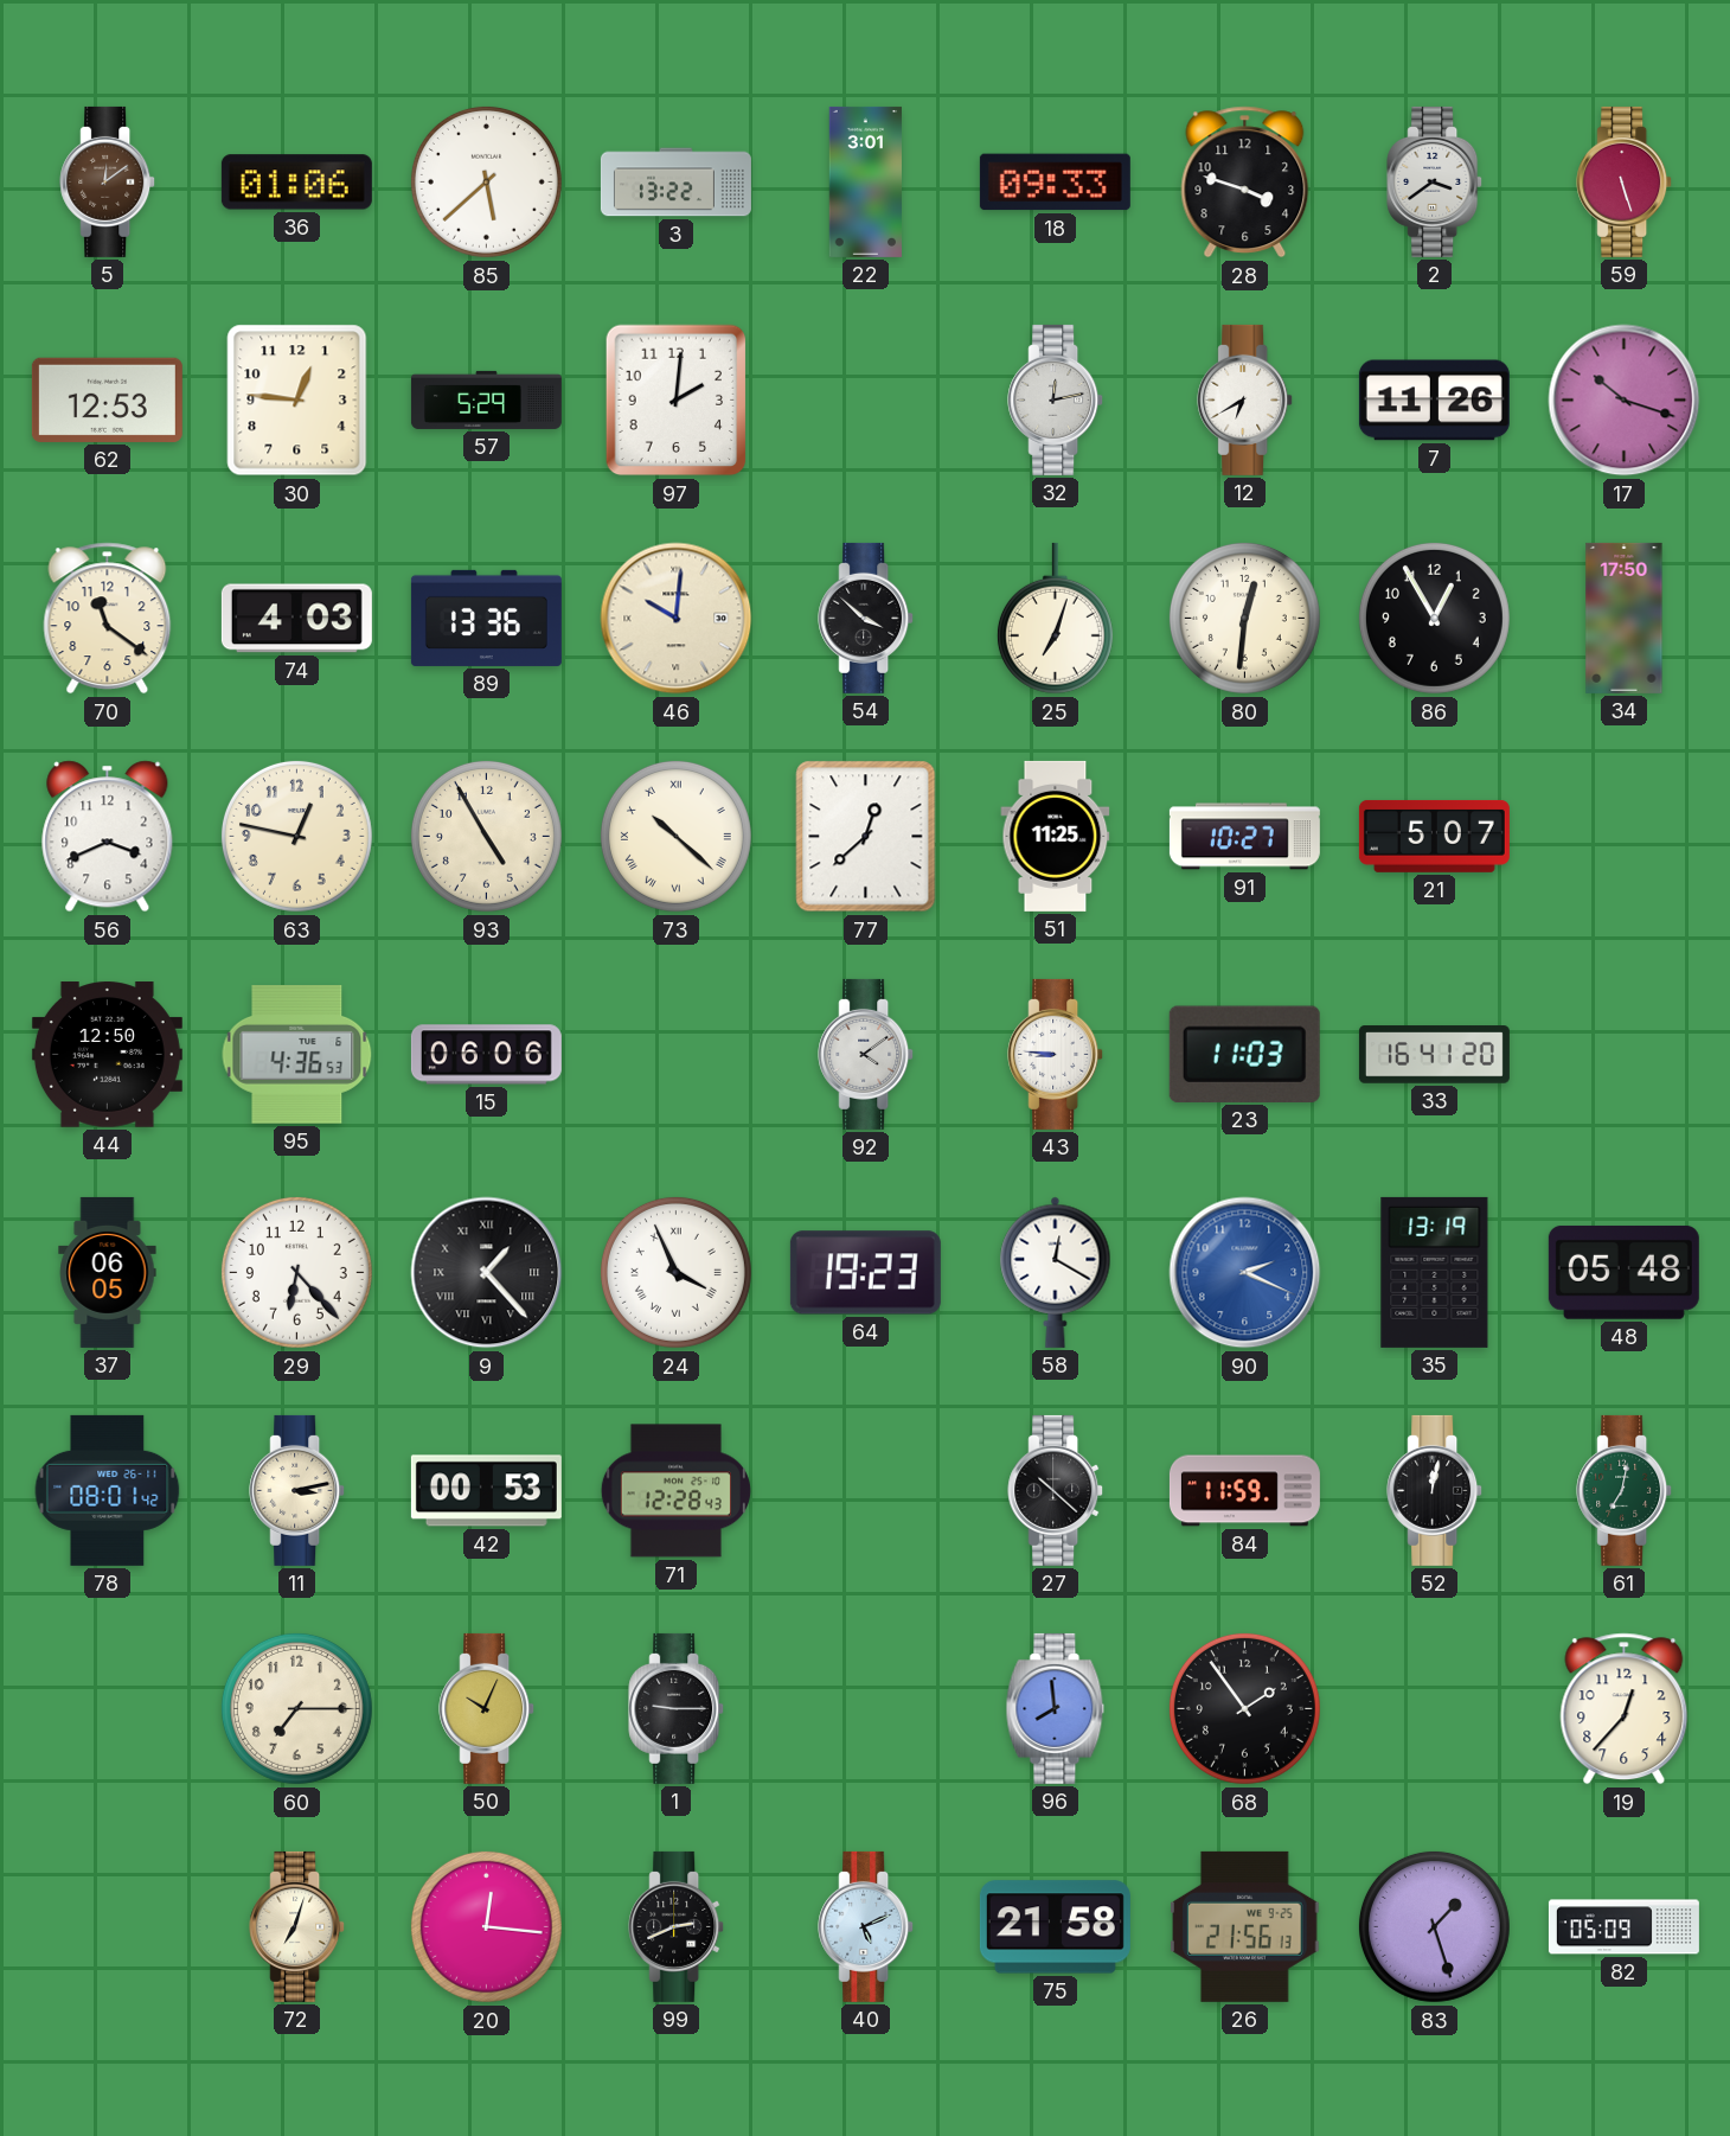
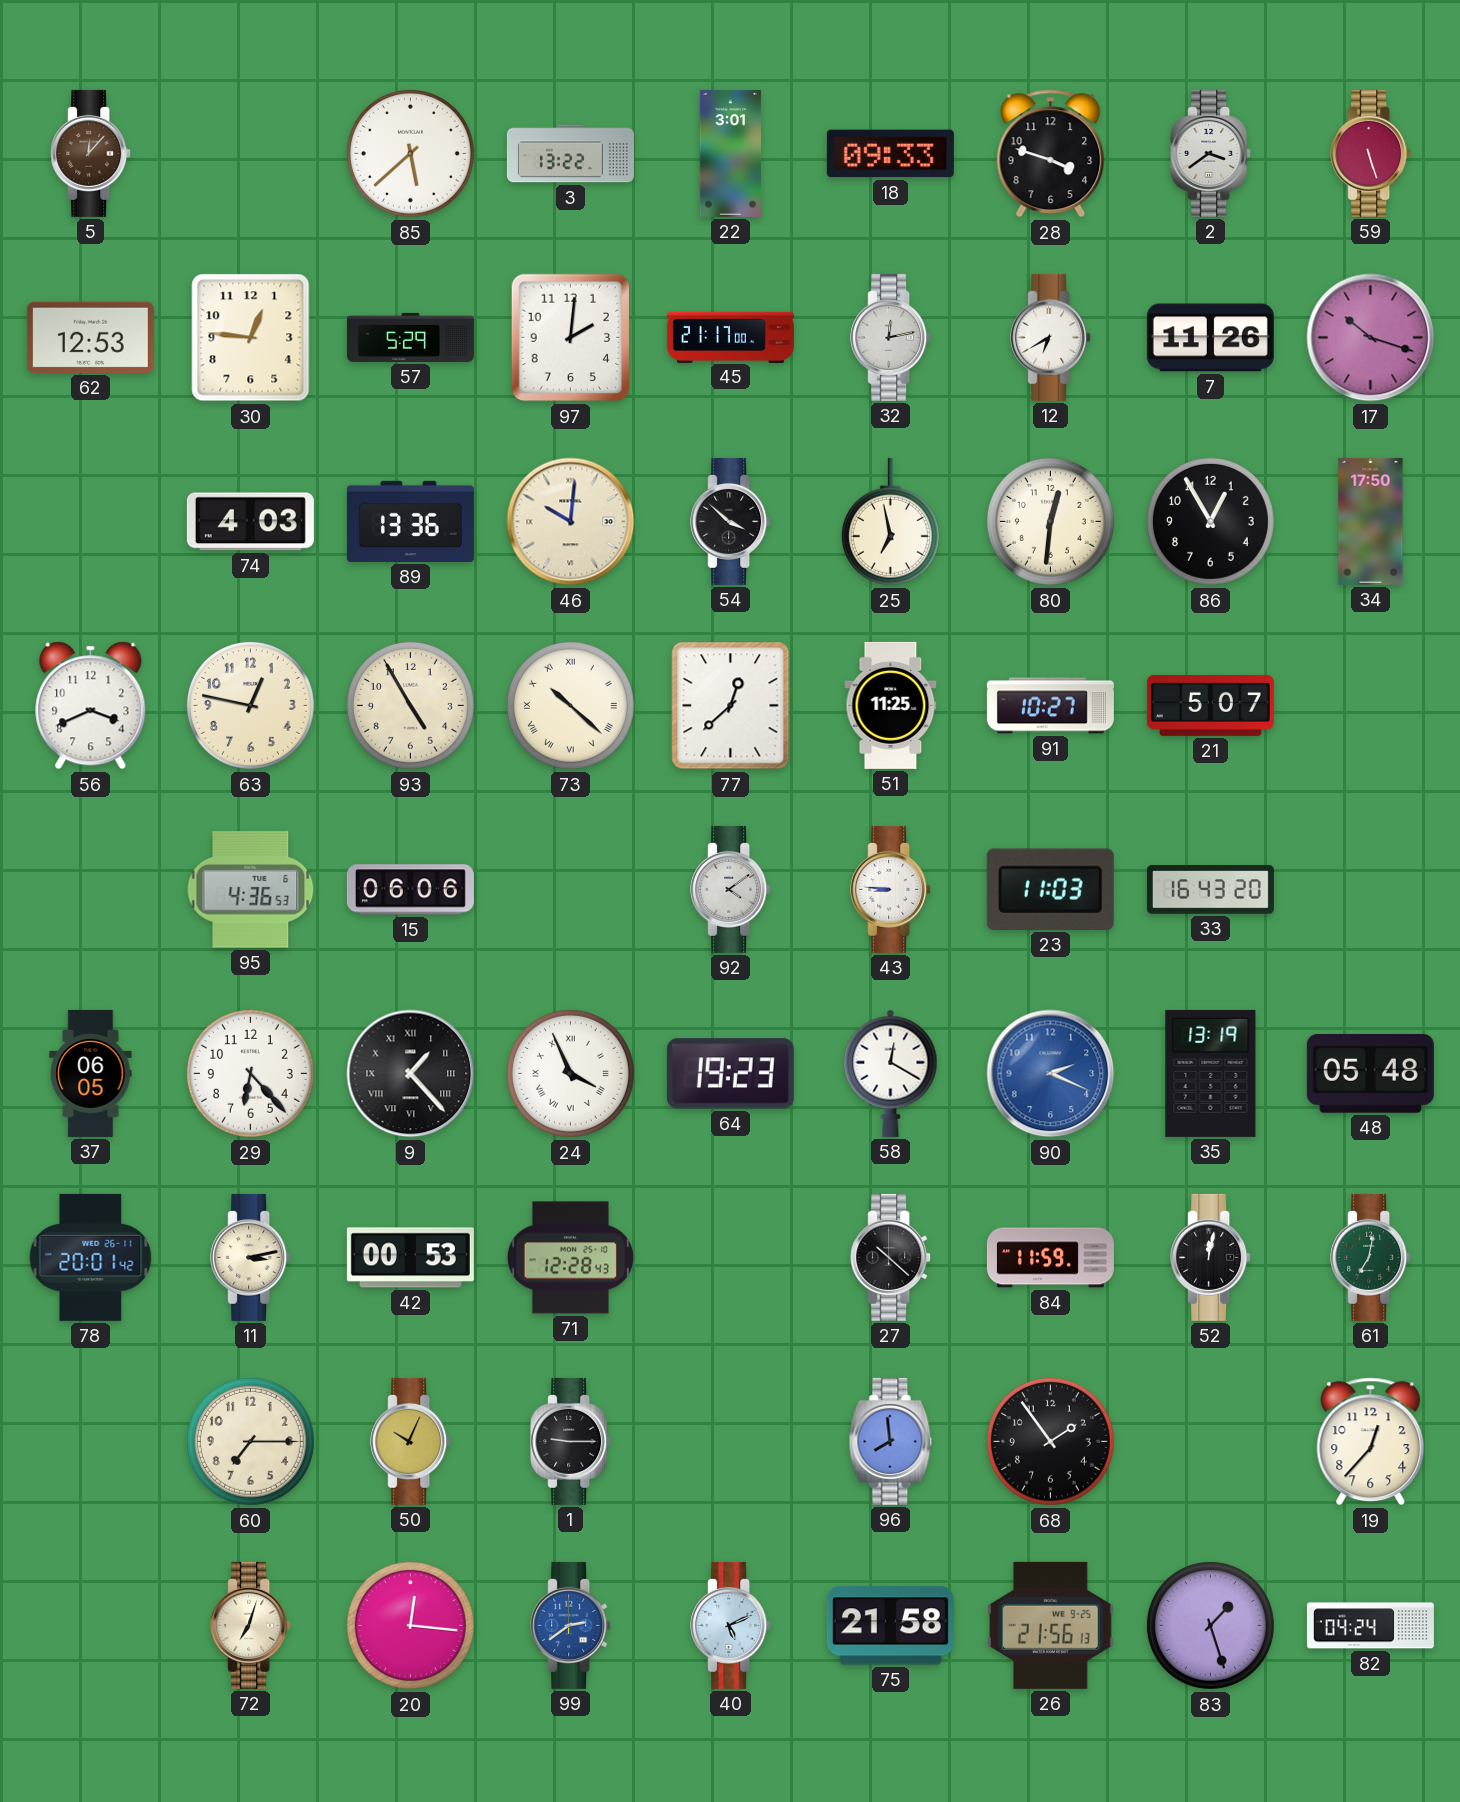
5: 12:09 -> 12:07 (91, 153)
36: 01:06 -> none (296, 183)
45: none -> 21:17 (730, 337)
70: 11:21 -> none (108, 619)
25: 7:03 -> 6:58 (890, 522)
44: 12:50 -> none (107, 1055)
33: 16:41 -> 16:43 (1210, 890)
78: 08:01 -> 20:01 (91, 1257)
99: 2:41 -> 2:39 (571, 1625)
99 dial: black -> blue (571, 1625)
82: 05:09 -> 04:24 (1370, 1626)
